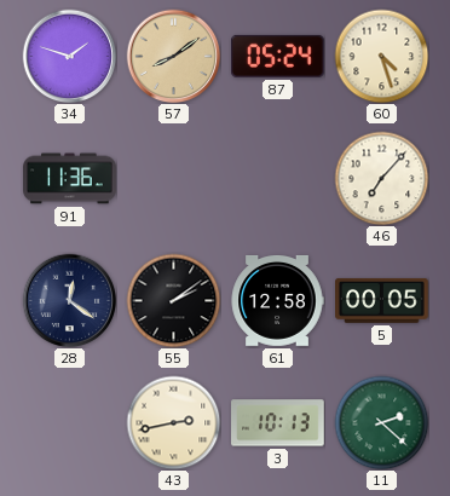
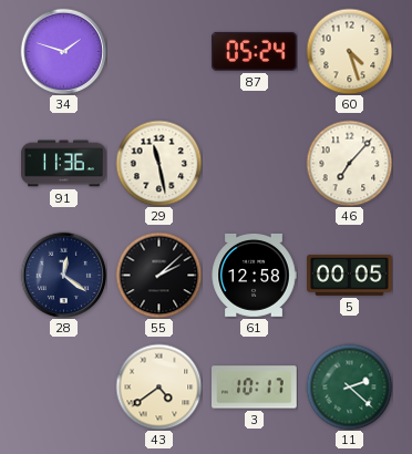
57: 8:09 -> none (173, 56)
29: none -> 11:28 (158, 163)
55: 2:09 -> 2:08 (158, 275)
43: 2:43 -> 4:39 (158, 386)
3: 10:13 -> 10:17 (255, 388)
